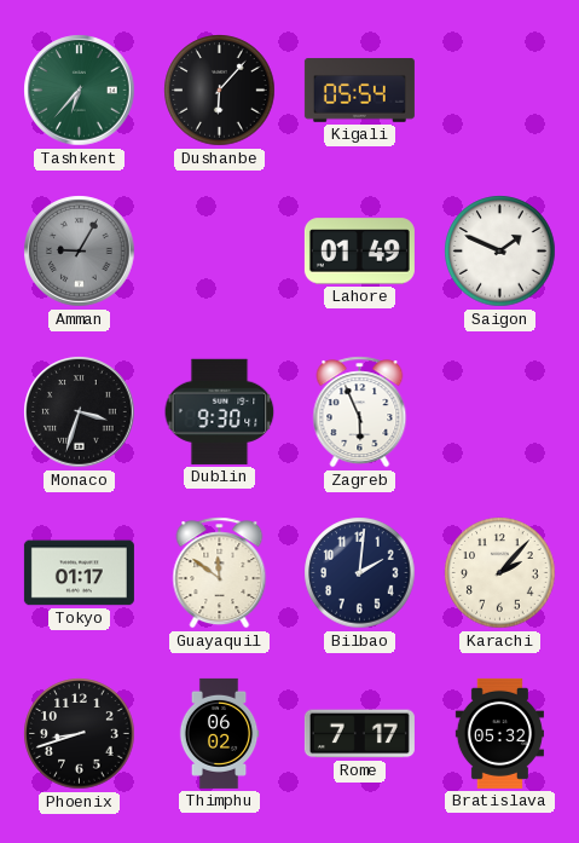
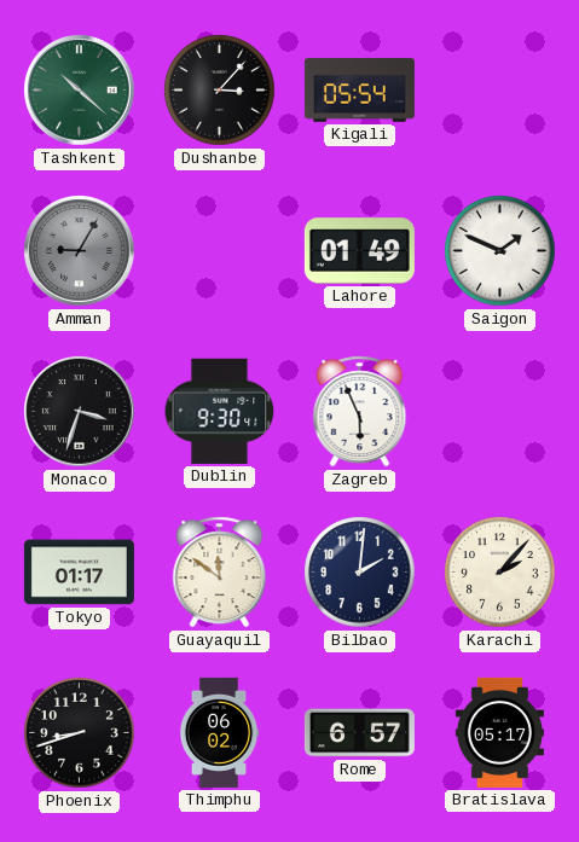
Tashkent: 6:37 -> 10:22 (80, 91)
Dushanbe: 6:07 -> 3:07 (220, 91)
Rome: 7:17 -> 6:57 (359, 733)
Bratislava: 05:32 -> 05:17 (499, 732)
